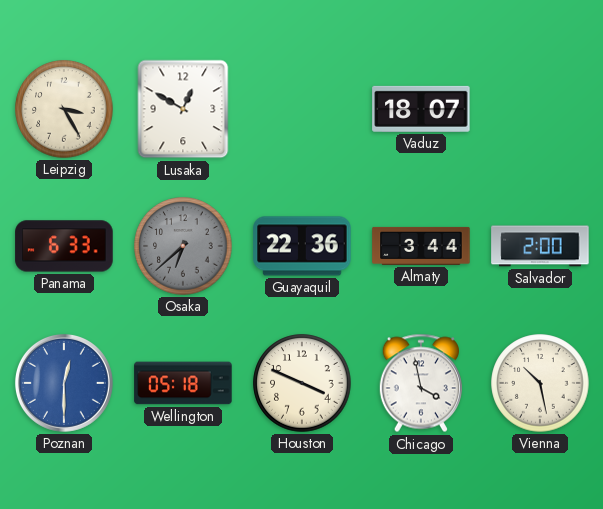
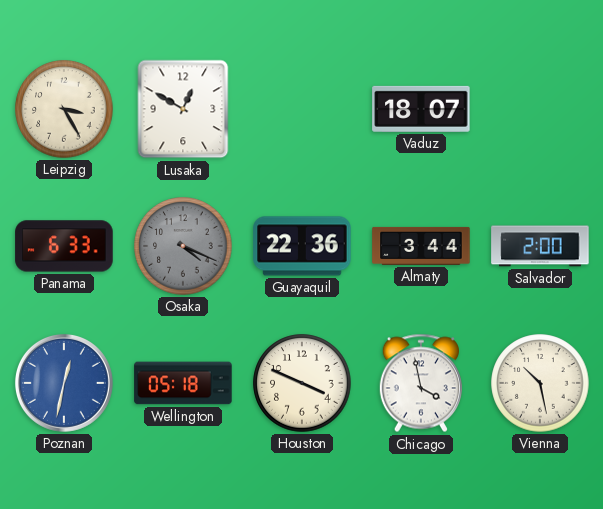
Osaka: 6:38 -> 4:19 (183, 246)
Poznan: 12:30 -> 12:32 (64, 383)
